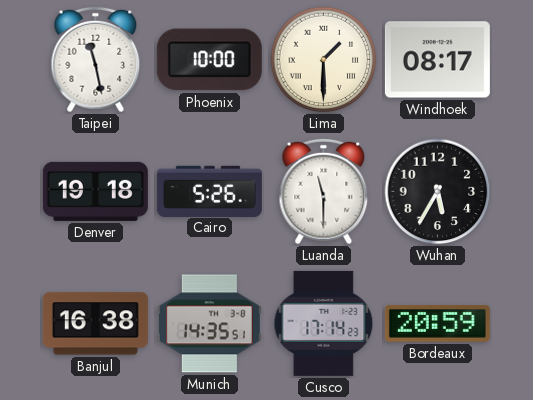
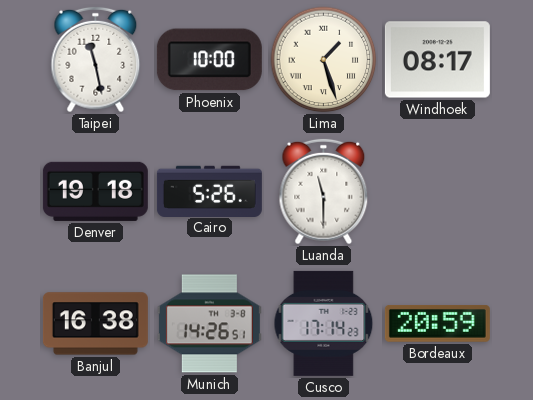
Lima: 1:30 -> 1:27 (324, 60)
Wuhan: 5:35 -> none (438, 192)
Munich: 14:35 -> 14:26 (209, 324)
